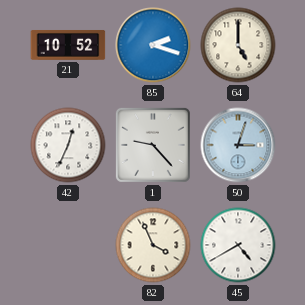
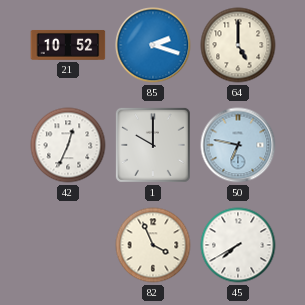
1: 9:23 -> 10:00 (153, 145)
50: 3:03 -> 6:47 (238, 145)
45: 4:40 -> 7:40 (238, 245)
